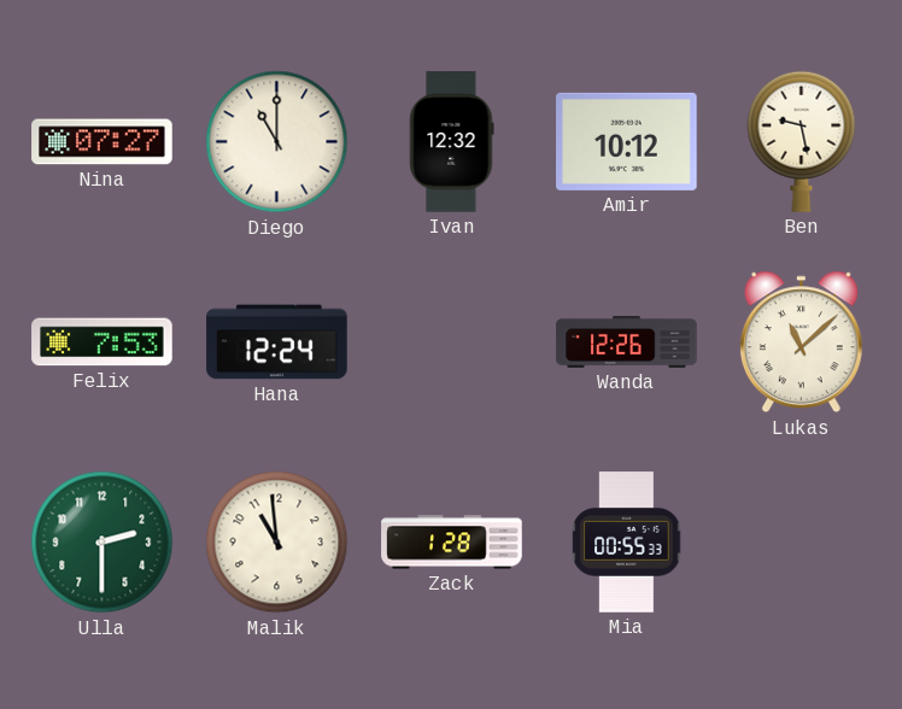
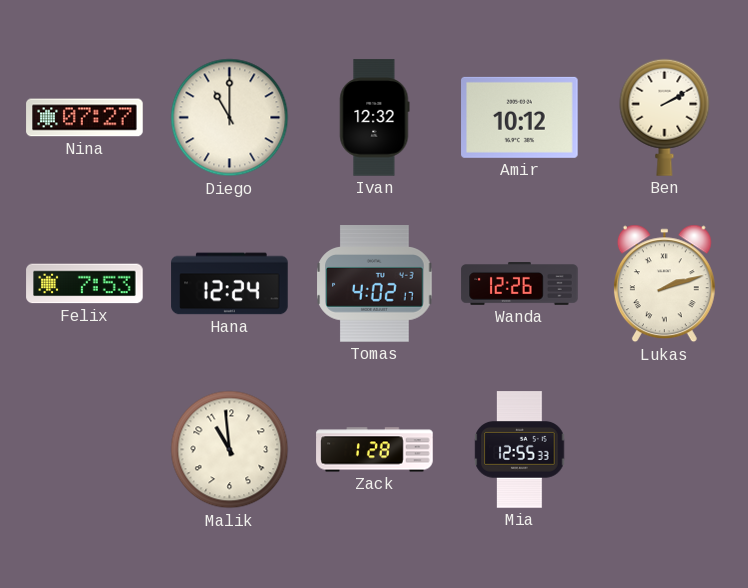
Ben: 9:28 -> 2:10 (665, 117)
Tomas: none -> 4:02 (375, 284)
Lukas: 11:08 -> 2:12 (664, 284)
Ulla: 2:30 -> none (102, 543)
Mia: 00:55 -> 12:55 (520, 450)
